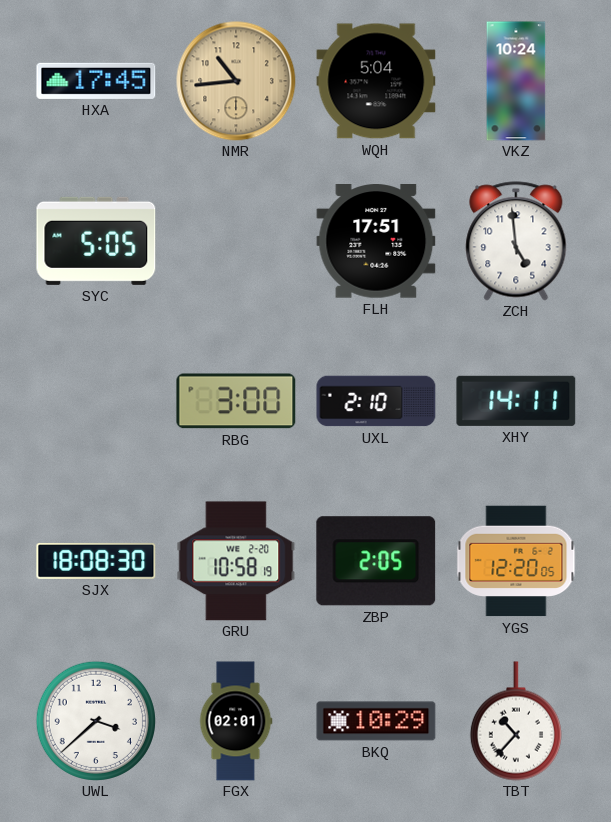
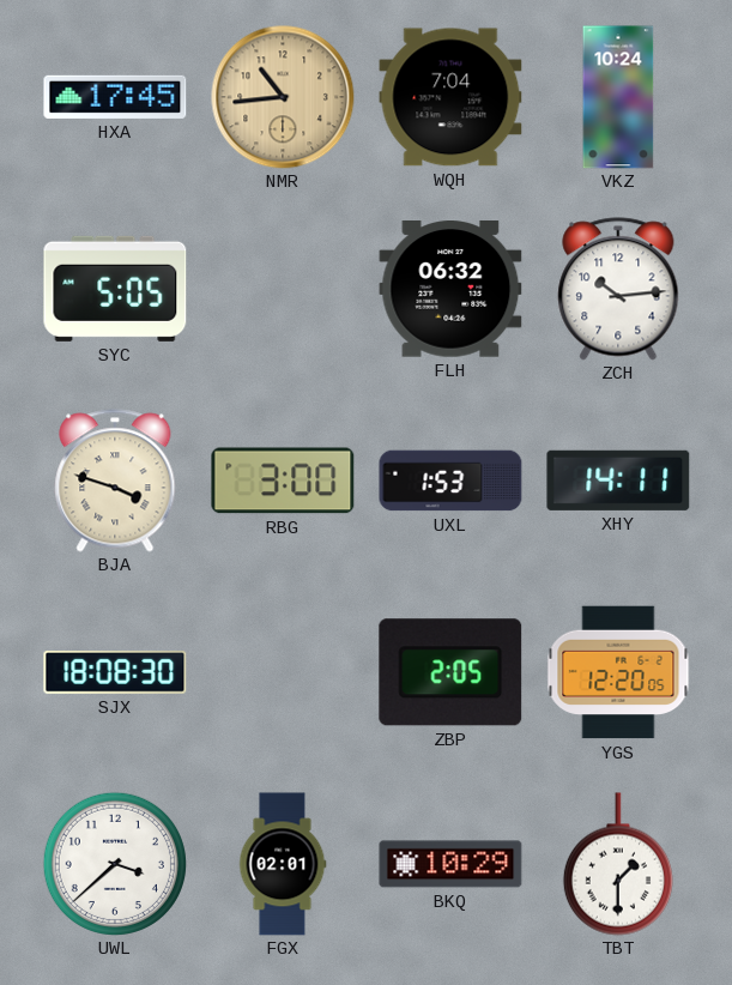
WQH: 5:04 -> 7:04 (450, 97)
FLH: 17:51 -> 06:32 (450, 290)
ZCH: 4:59 -> 10:14 (618, 289)
BJA: none -> 3:48 (115, 481)
UXL: 2:10 -> 1:53 (450, 481)
GRU: 10:58 -> none (236, 561)
TBT: 10:37 -> 1:30 (618, 864)
